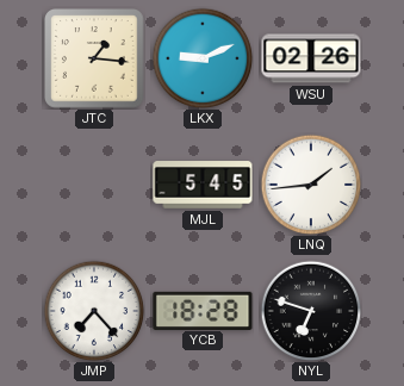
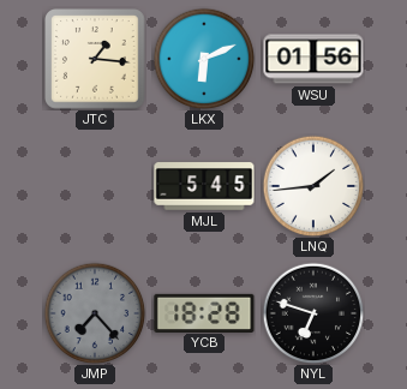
LKX: 9:11 -> 6:11 (204, 59)
WSU: 02:26 -> 01:56 (313, 59)
JMP dial: white -> grey (95, 313)
